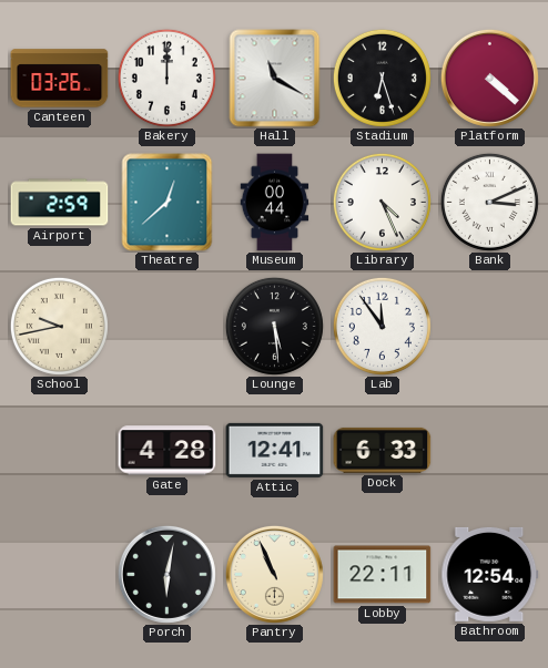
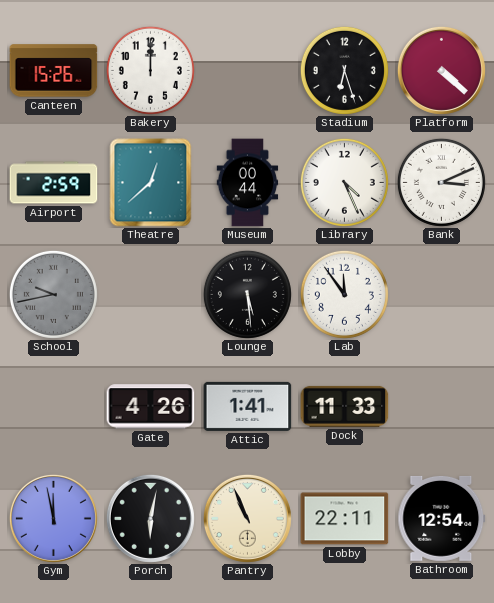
Canteen: 03:26 -> 15:26 (54, 71)
Hall: 11:20 -> none (275, 79)
School dial: cream -> grey (53, 294)
Gate: 4:28 -> 4:26 (151, 407)
Attic: 12:41 -> 1:41 (248, 406)
Dock: 6:33 -> 11:33 (345, 406)
Gym: none -> 11:58 (53, 518)
